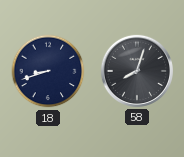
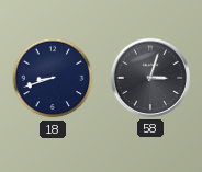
58: 8:03 -> 3:03 (150, 78)
